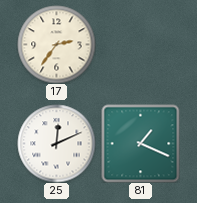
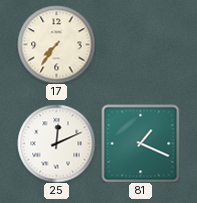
17: 2:36 -> 7:36 (56, 44)
